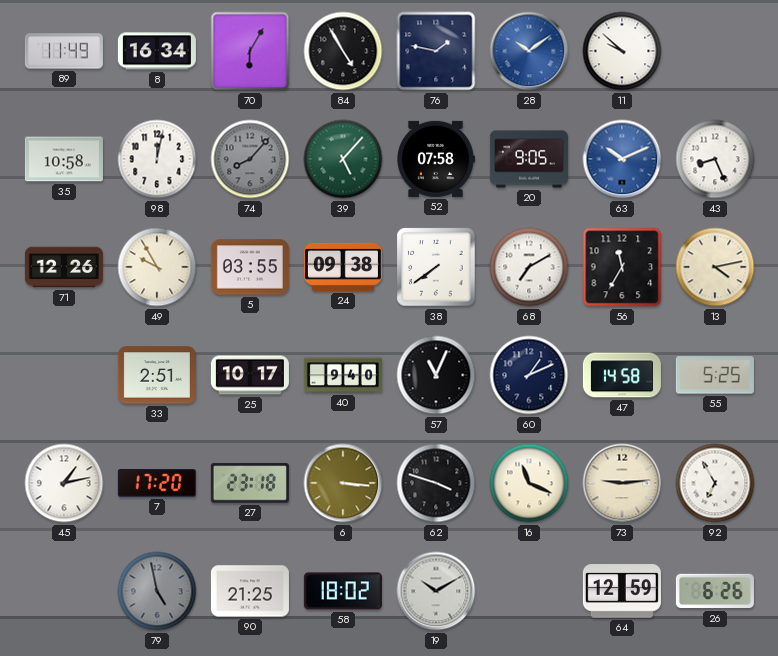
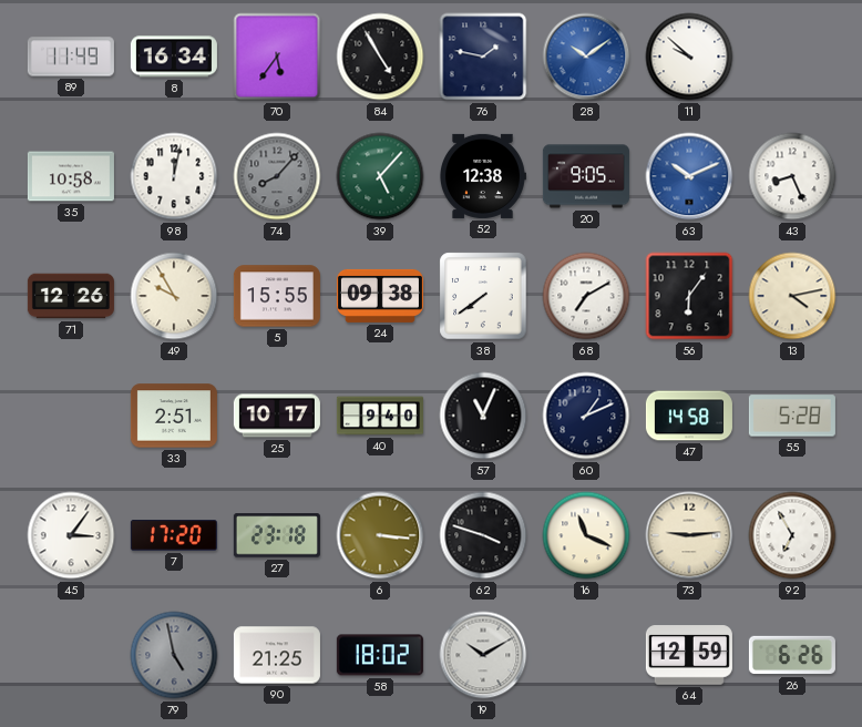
70: 6:05 -> 5:36 (277, 57)
52: 07:58 -> 12:38 (483, 176)
5: 03:55 -> 15:55 (277, 296)
56: 11:35 -> 6:06 (689, 296)
55: 5:25 -> 5:28 (792, 416)
45: 1:13 -> 3:06 (71, 535)
